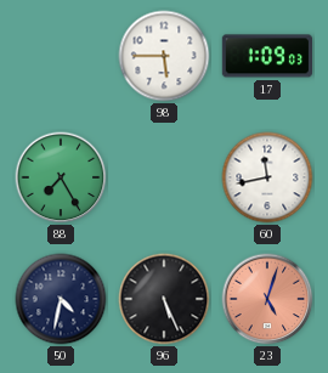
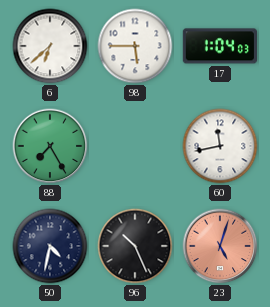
6: none -> 6:38 (50, 46)
17: 1:09 -> 1:04 (219, 46)
96: 5:26 -> 10:26 (135, 246)
